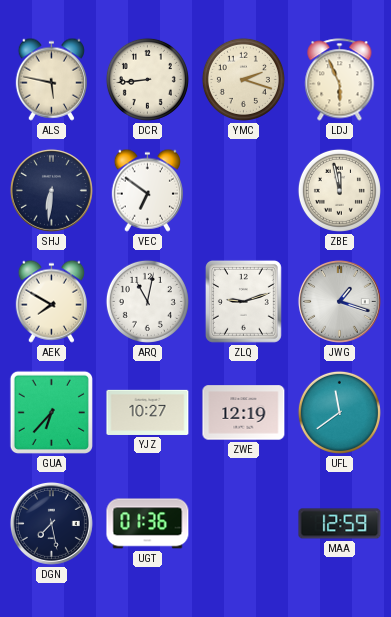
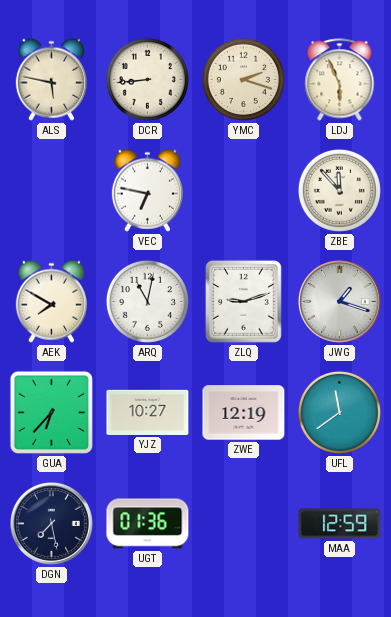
SHJ: 6:31 -> none (51, 190)
VEC: 6:51 -> 6:47 (147, 190)
ZBE: 11:58 -> 11:53 (339, 190)
